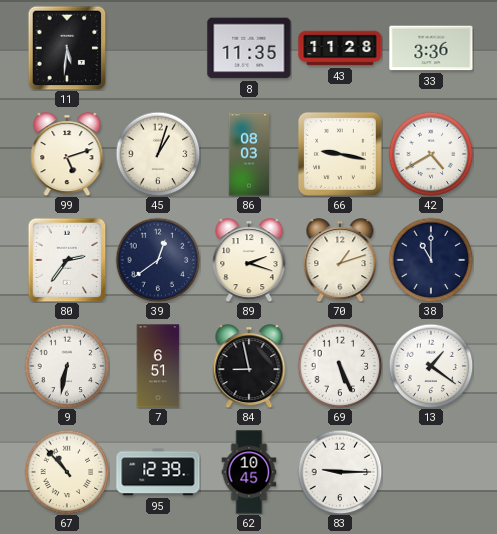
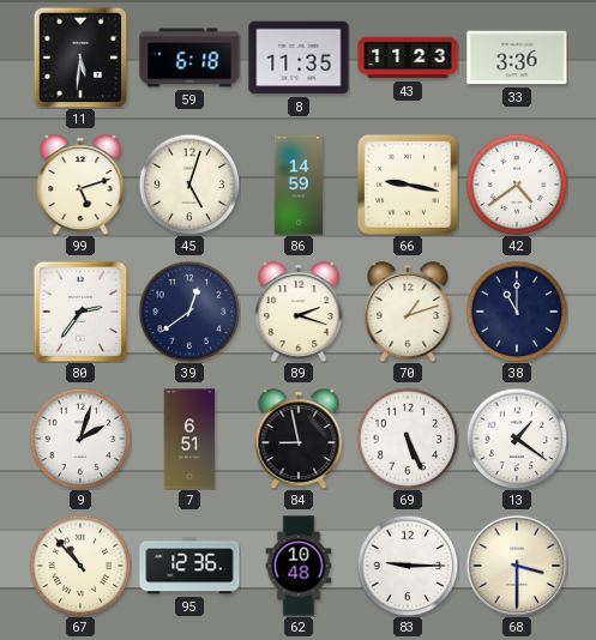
59: none -> 6:18 (189, 58)
43: 11:28 -> 11:23 (408, 58)
45: 1:03 -> 5:03 (189, 185)
86: 08:03 -> 14:59 (297, 185)
42: 4:40 -> 4:39 (517, 185)
9: 6:32 -> 2:03 (80, 439)
95: 12:39 -> 12:36 (189, 566)
62: 10:45 -> 10:48 (299, 566)
68: none -> 3:30 (517, 566)
